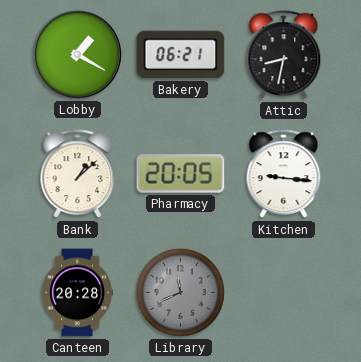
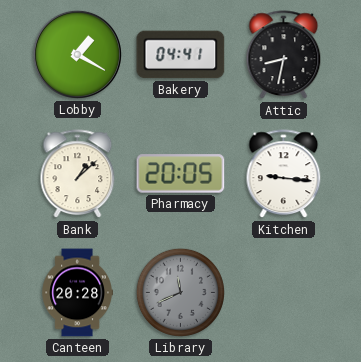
Bakery: 06:21 -> 04:41 (181, 55)
